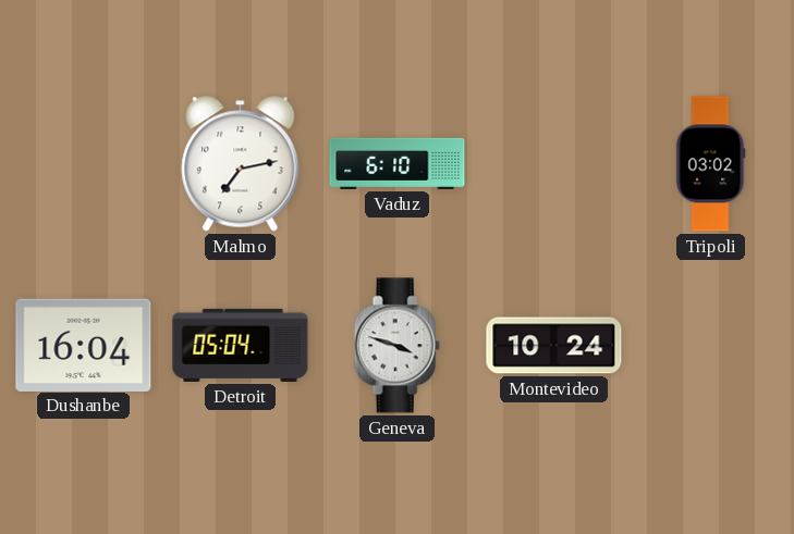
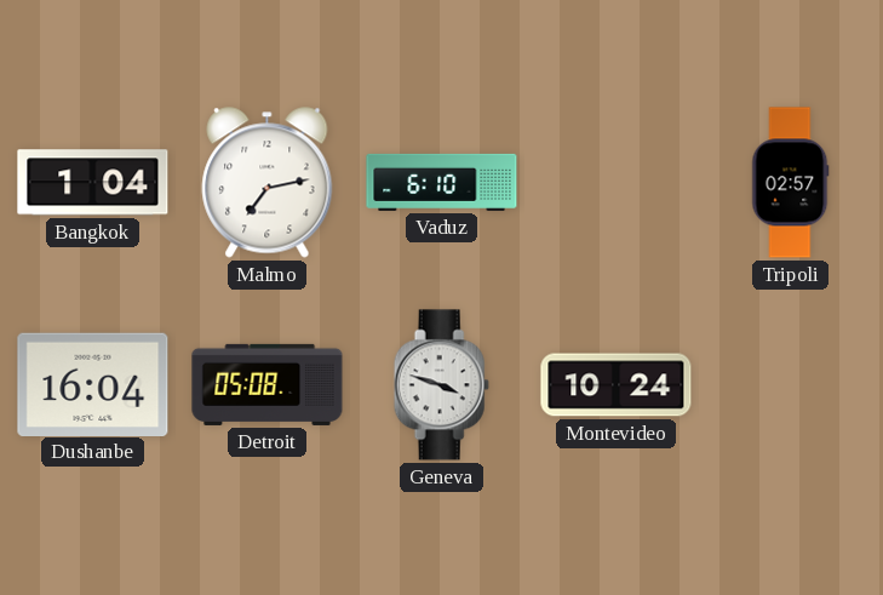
Bangkok: none -> 1:04 (93, 183)
Tripoli: 03:02 -> 02:57 (791, 183)
Detroit: 05:04 -> 05:08 (268, 384)
